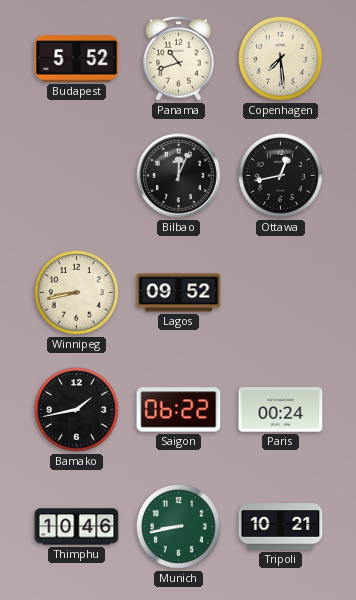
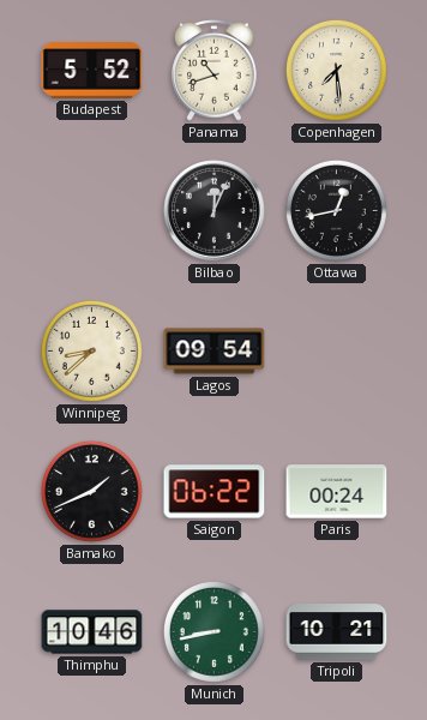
Winnipeg: 8:43 -> 8:38 (91, 350)
Lagos: 09:52 -> 09:54 (215, 352)
Bamako: 1:43 -> 1:41 (91, 491)
